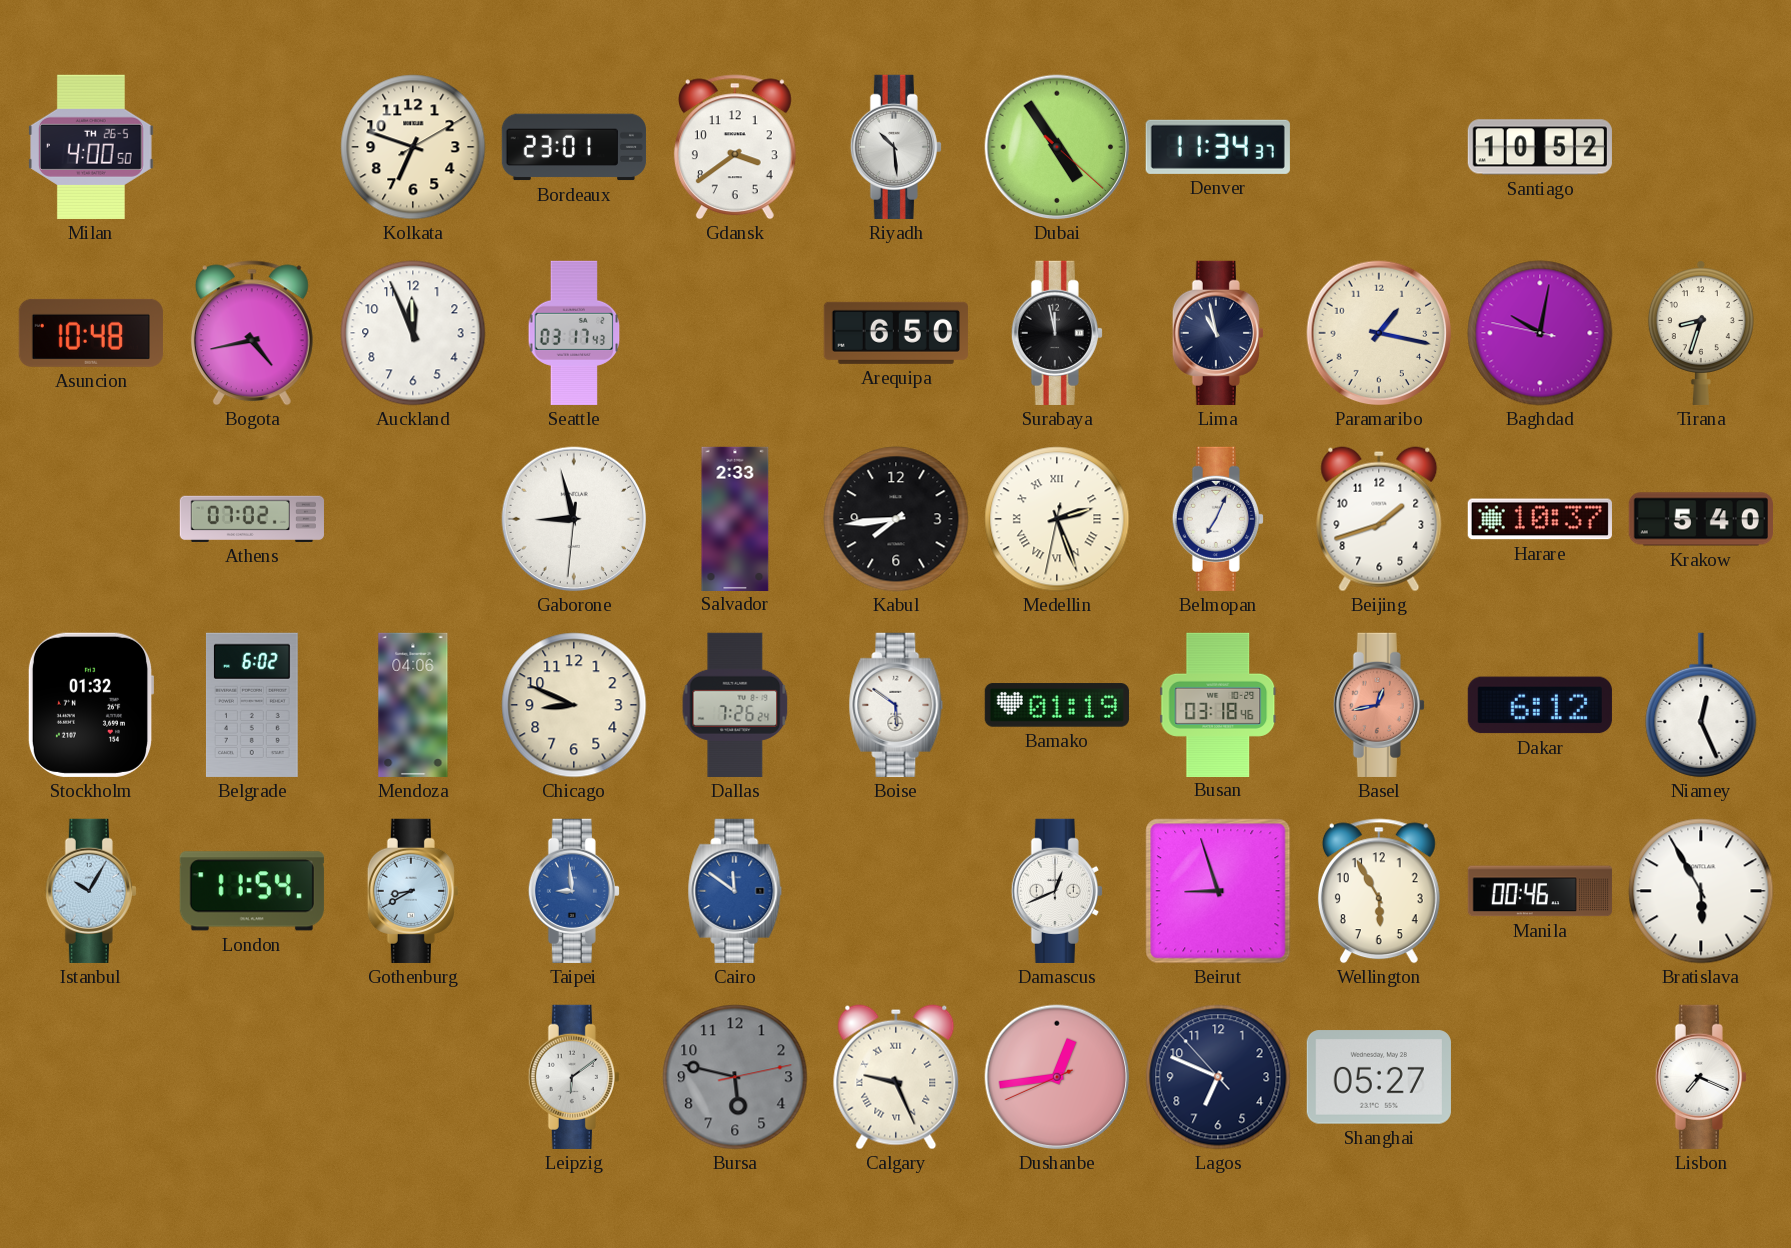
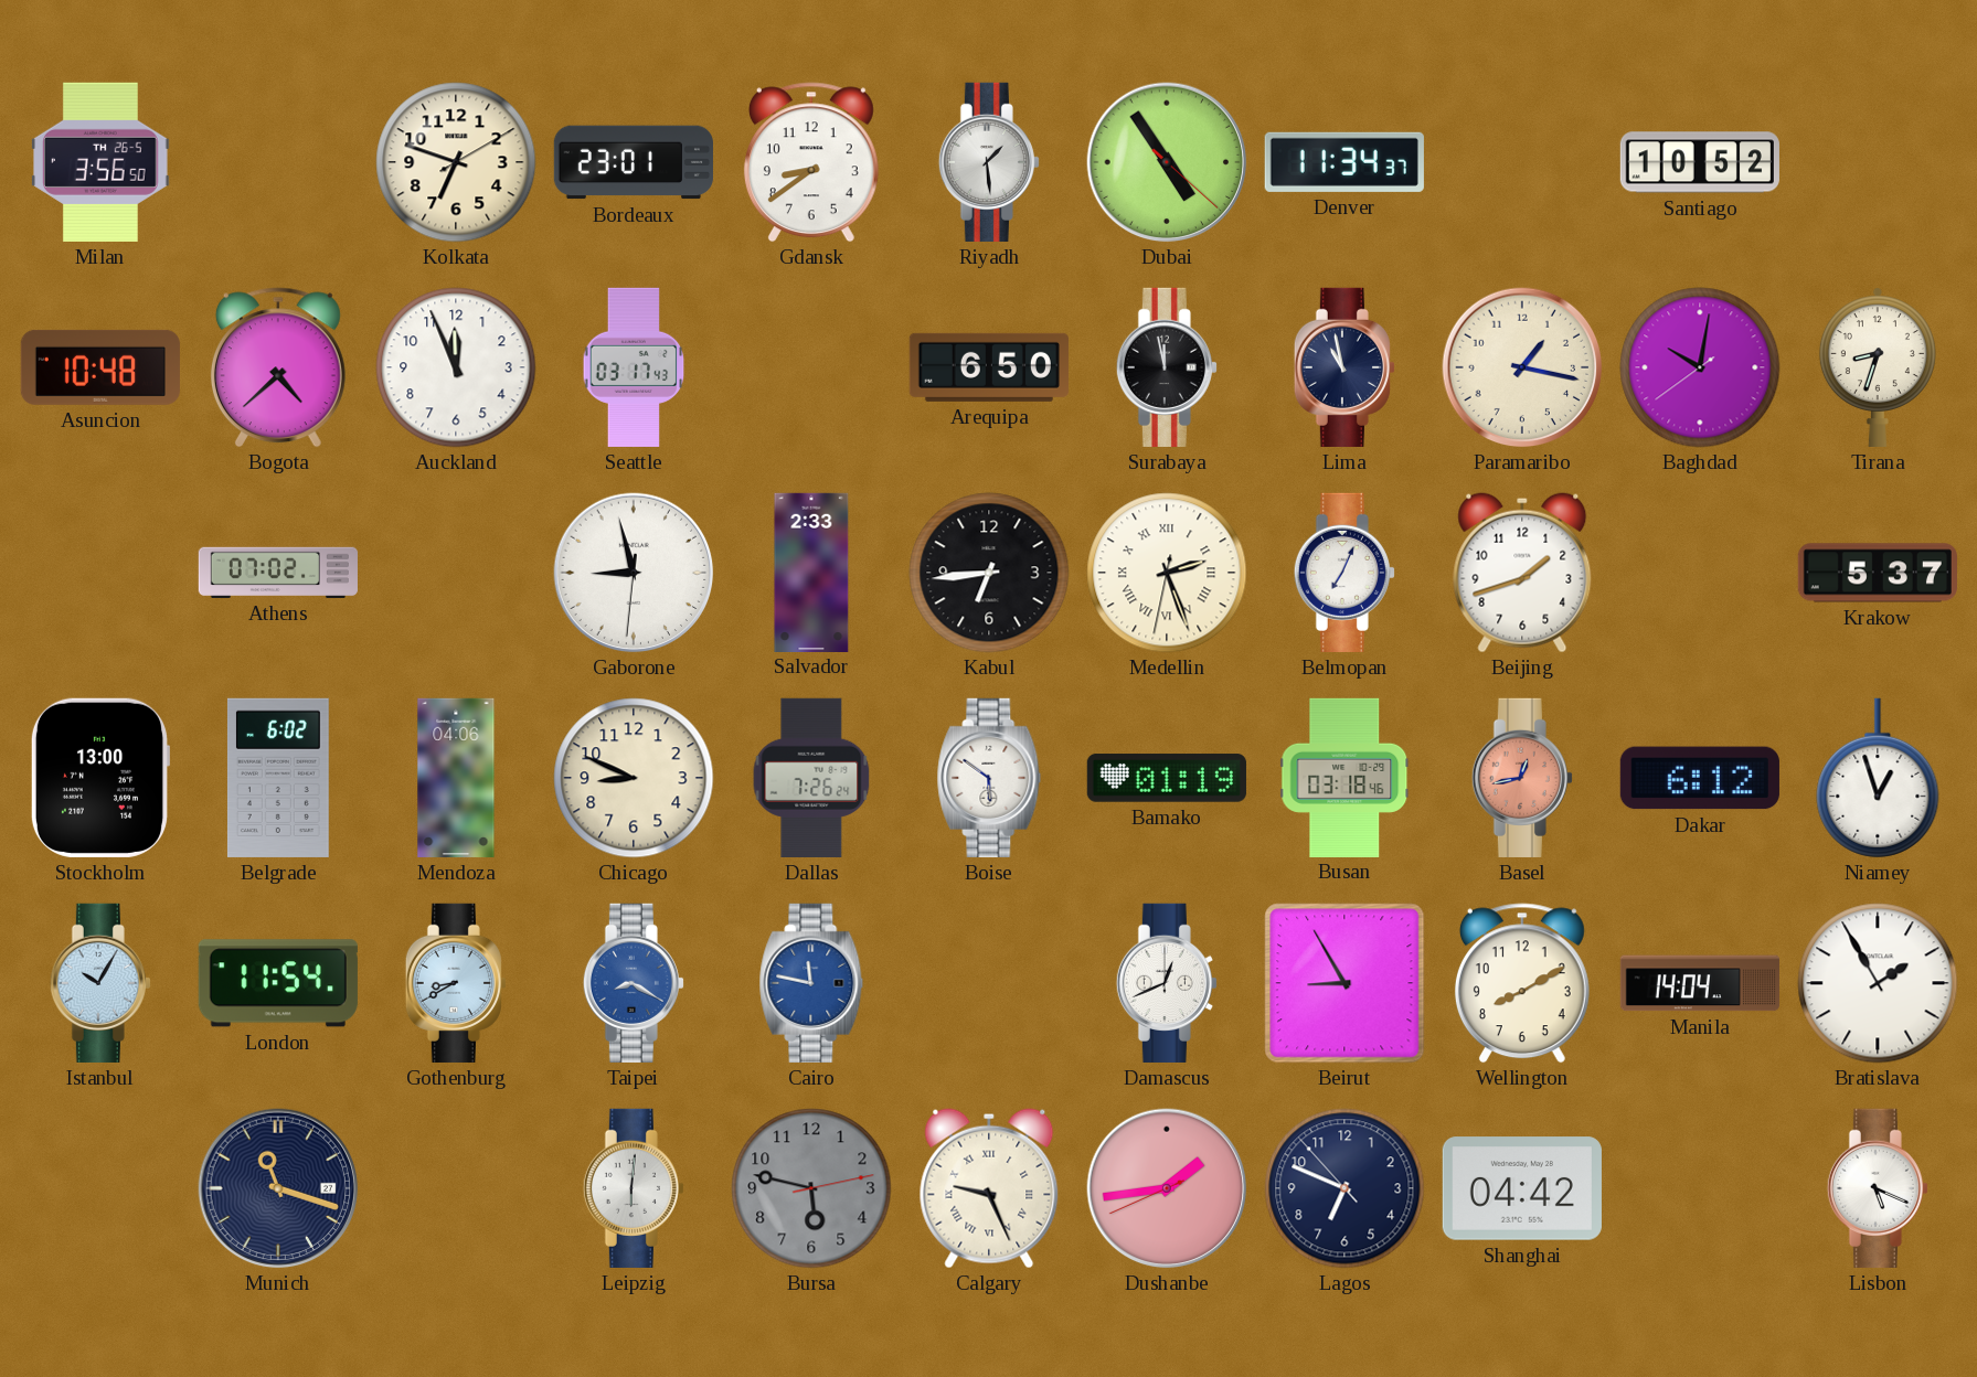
Milan: 4:00 -> 3:56 (102, 162)
Gdansk: 3:39 -> 8:39 (811, 162)
Riyadh: 10:29 -> 1:29 (989, 162)
Bogota: 4:43 -> 4:38 (278, 367)
Baghdad: 10:01:47 -> 10:01:39 (1700, 367)
Kabul: 7:44 -> 6:44 (989, 573)
Harare: 10:37 -> none (1540, 519)
Krakow: 5:40 -> 5:37 (1878, 573)
Stockholm: 01:32 -> 13:00 (99, 778)
Niamey: 12:26 -> 12:57 (1878, 778)
Taipei: 8:59 -> 8:20 (634, 983)
Cairo: 11:51 -> 11:47 (811, 983)
Beirut: 8:57 -> 8:55 (1344, 983)
Wellington: 5:55 -> 8:10 (1522, 983)
Manila: 00:46 -> 14:04 (1700, 983)
Bratislava: 5:55 -> 1:55 (1878, 983)
Munich: none -> 11:18 (278, 1188)
Leipzig: 6:09 -> 6:01 (634, 1188)
Dushanbe: 12:43 -> 1:43 (1167, 1188)
Shanghai: 05:27 -> 04:42 (1522, 1188)
Lisbon: 7:19 -> 5:19 (1878, 1188)
